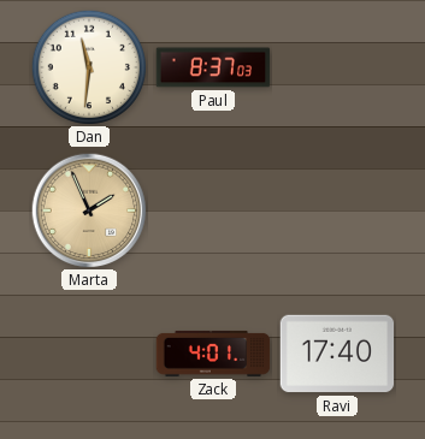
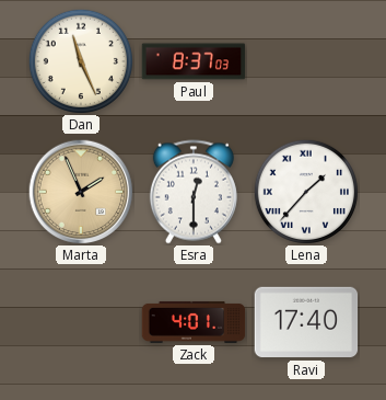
Dan: 11:31 -> 11:26 (80, 60)
Esra: none -> 12:30 (194, 192)
Lena: none -> 1:37 (305, 191)
